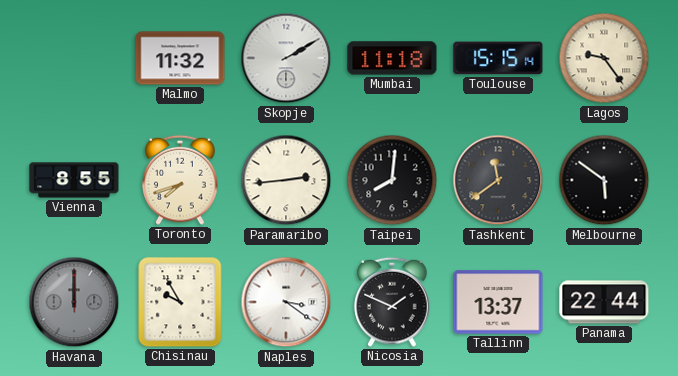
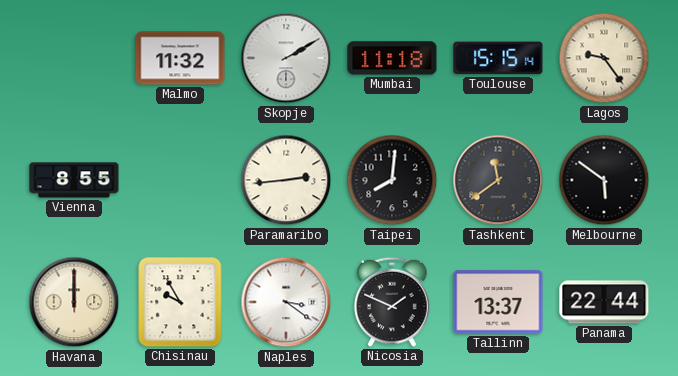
Toronto: 7:42 -> none (180, 180)
Havana dial: grey -> cream (74, 302)
